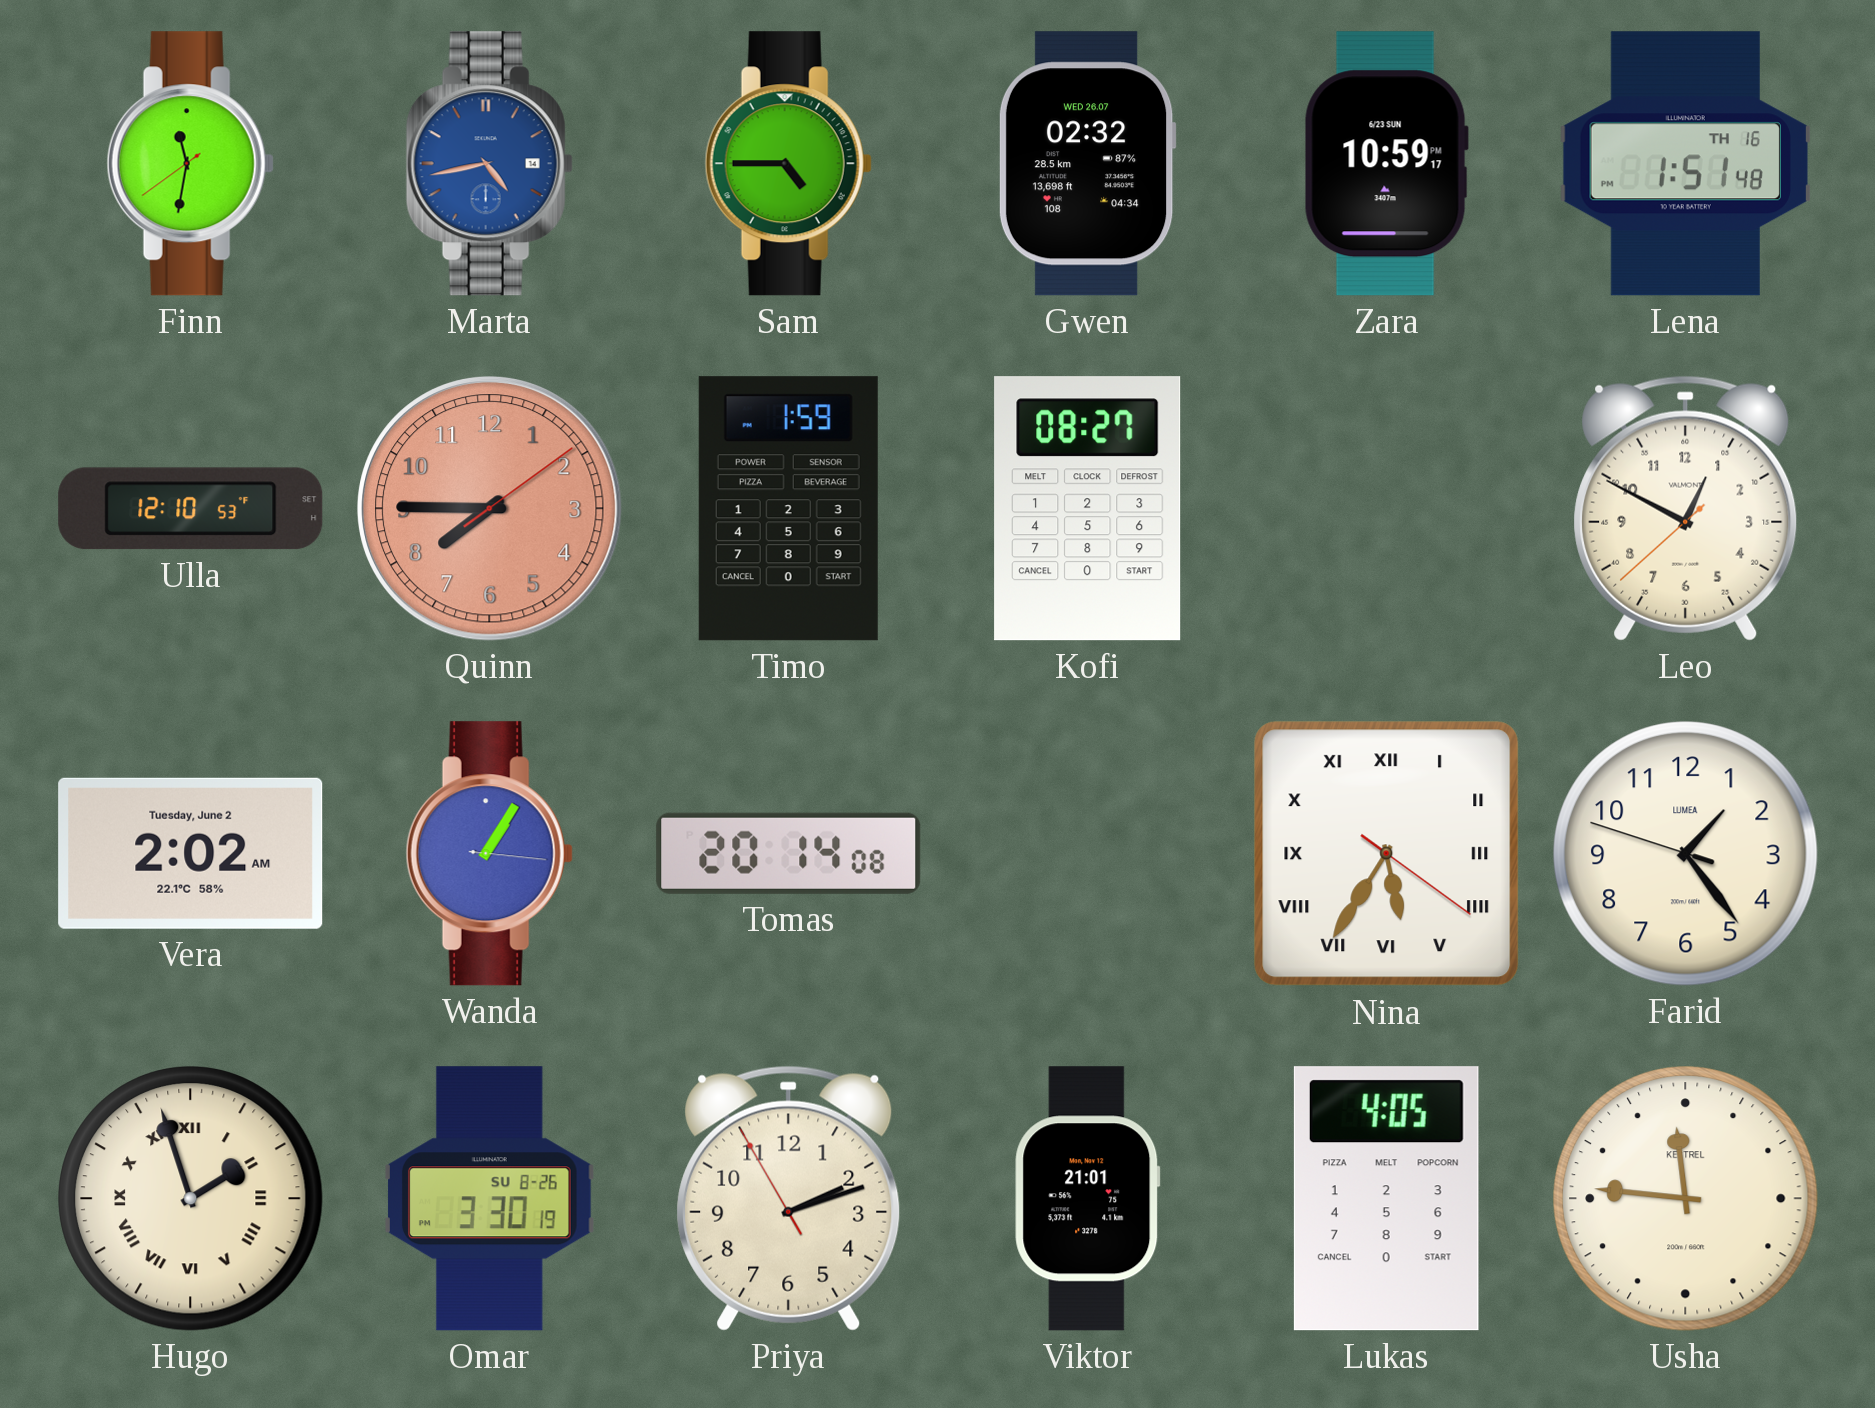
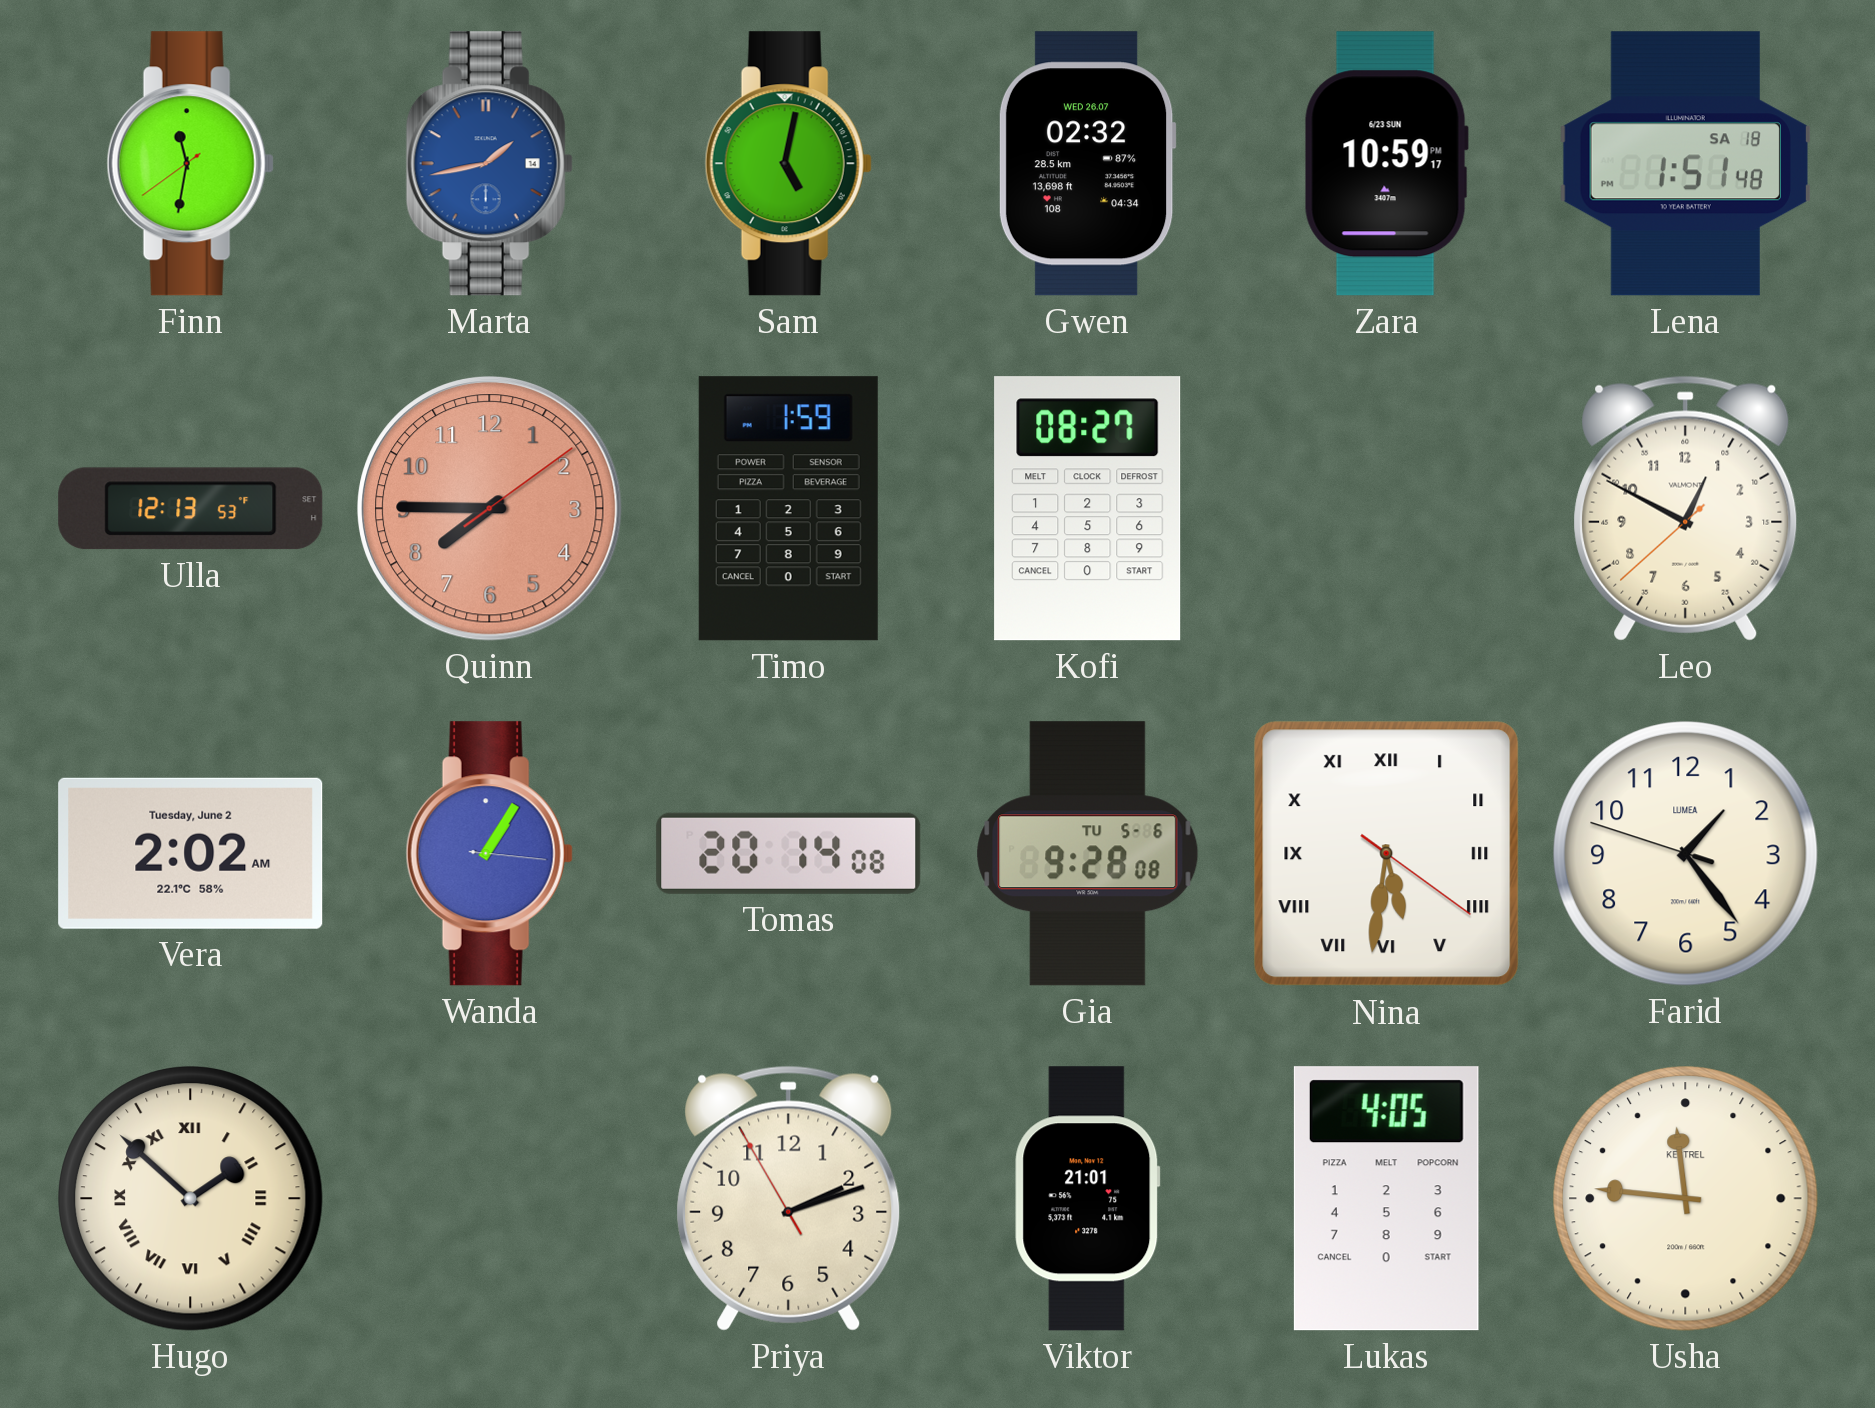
Marta: 4:43 -> 1:43 (489, 164)
Sam: 4:45 -> 5:02 (788, 164)
Lena date: TH 16 -> SA 18 (1685, 164)
Ulla: 12:10 -> 12:13 (191, 509)
Gia: none -> 9:28 (1088, 854)
Nina: 5:35 -> 5:31 (1387, 854)
Hugo: 1:57 -> 1:52 (191, 1199)
Omar: 3:30 -> none (489, 1199)
